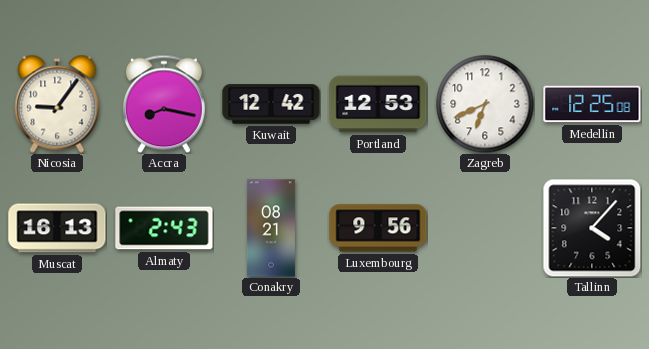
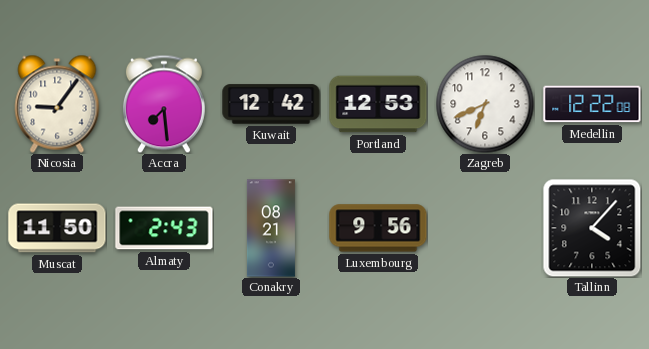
Accra: 8:17 -> 7:29 (164, 104)
Medellin: 12:25 -> 12:22 (592, 104)
Muscat: 16:13 -> 11:50 (57, 228)
